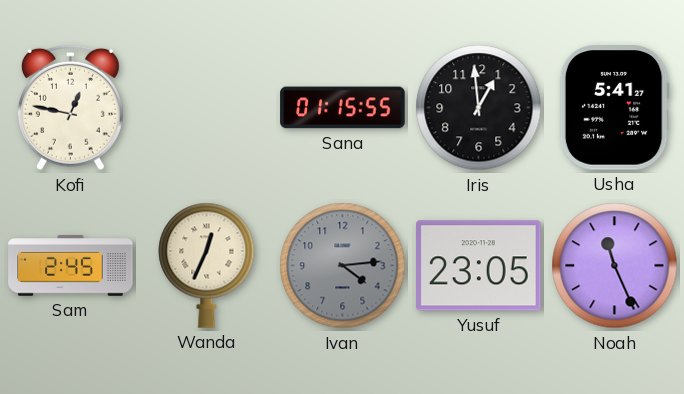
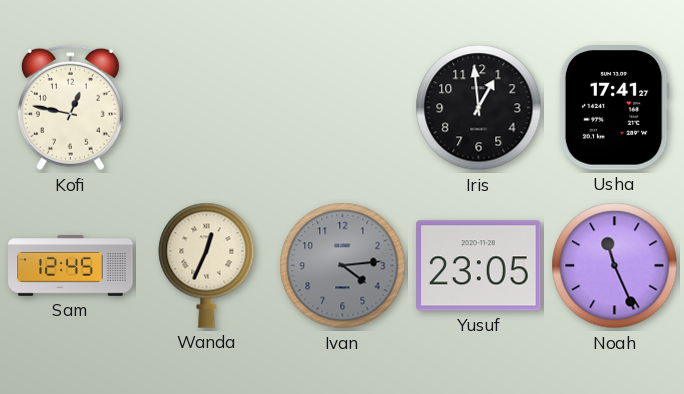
Sana: 01:15 -> none (343, 108)
Usha: 5:41 -> 17:41 (614, 108)
Sam: 2:45 -> 12:45 (71, 266)
